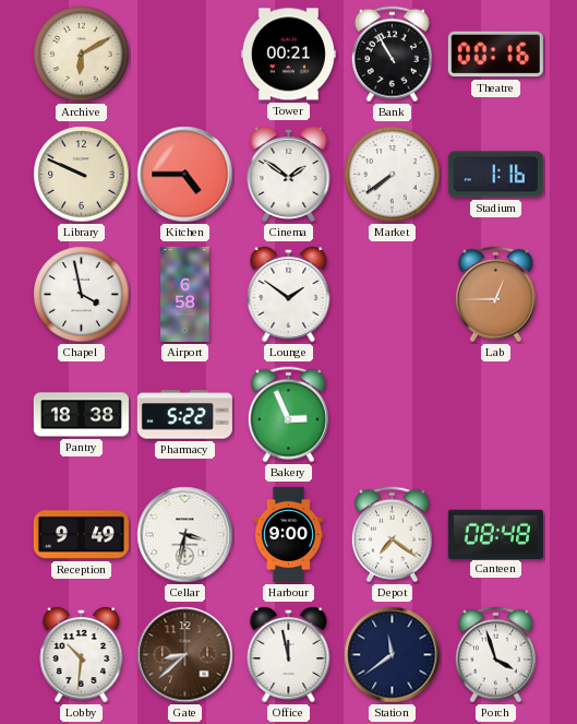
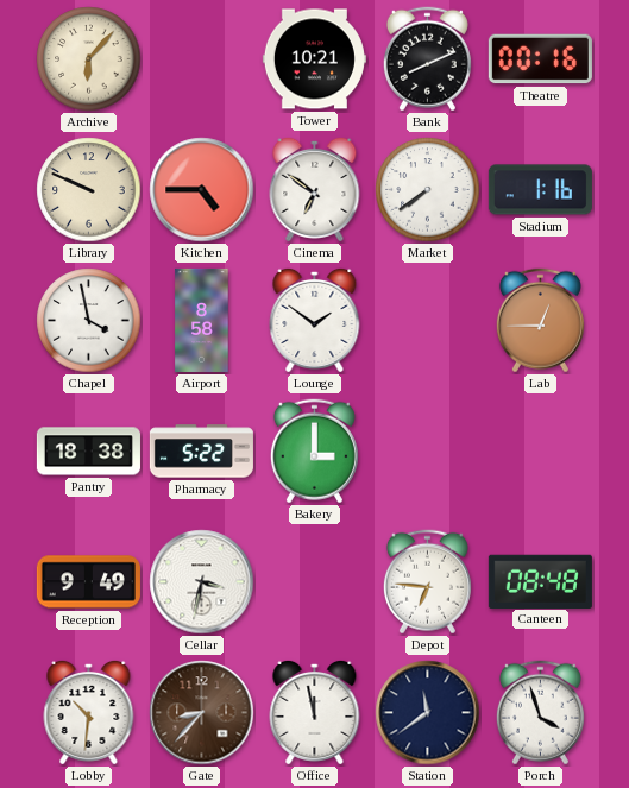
Archive: 6:10 -> 6:07 (89, 59)
Tower: 00:21 -> 10:21 (314, 59)
Bank: 10:55 -> 8:11 (427, 59)
Cinema: 1:51 -> 6:51 (315, 189)
Airport: 6:58 -> 8:58 (202, 320)
Bakery: 2:56 -> 3:00 (314, 452)
Harbour: 9:00 -> none (288, 534)
Depot: 7:21 -> 6:46 (427, 582)
Gate: 8:38 -> 8:37 (202, 713)
